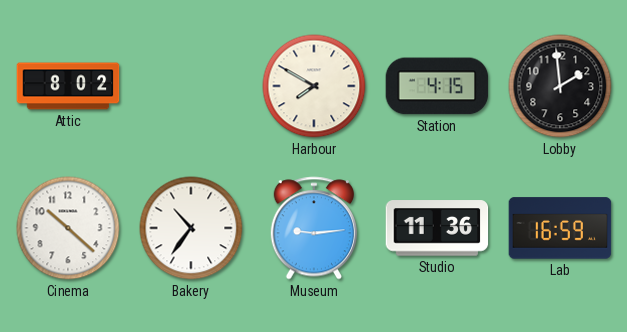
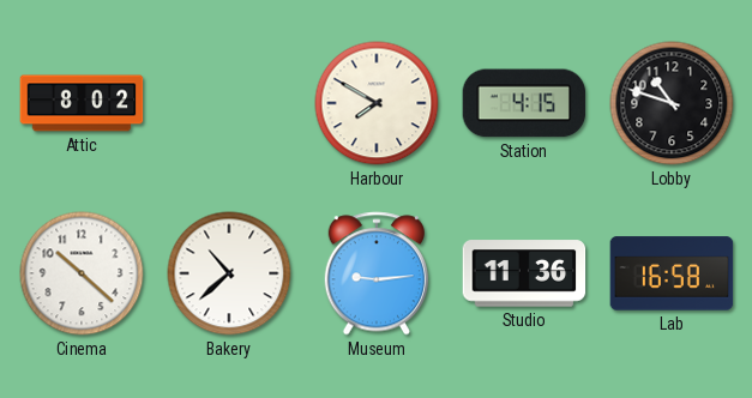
Lobby: 1:59 -> 10:48 (672, 103)
Bakery: 10:36 -> 10:38 (229, 273)
Lab: 16:59 -> 16:58 (672, 273)
